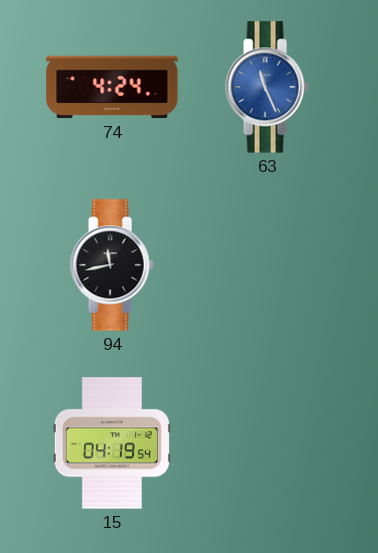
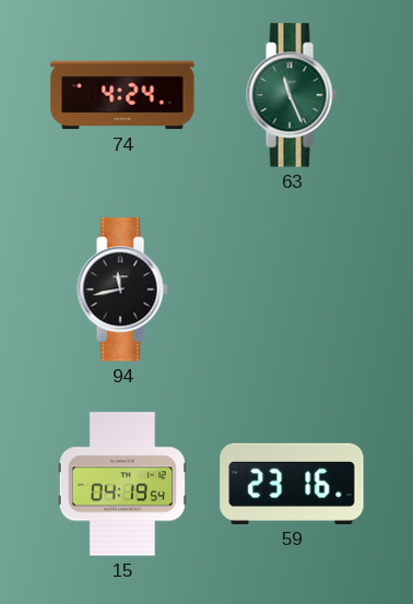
63 dial: blue -> green (292, 95)
59: none -> 23:16 (292, 484)
